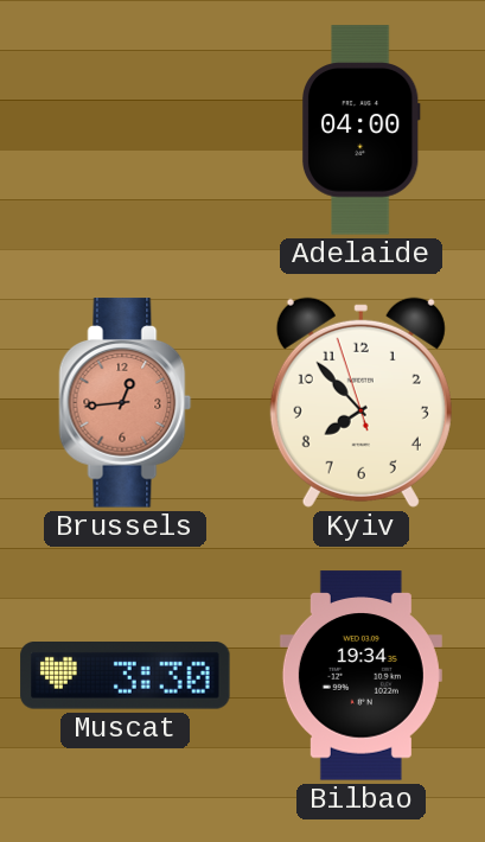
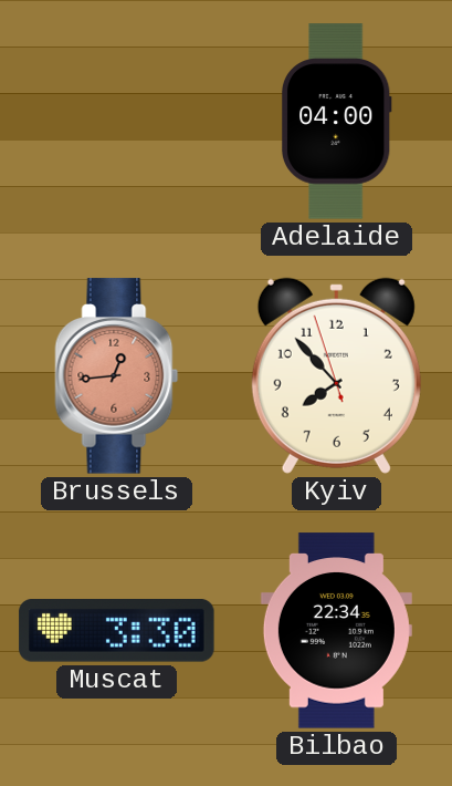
Bilbao: 19:34 -> 22:34 (336, 631)
